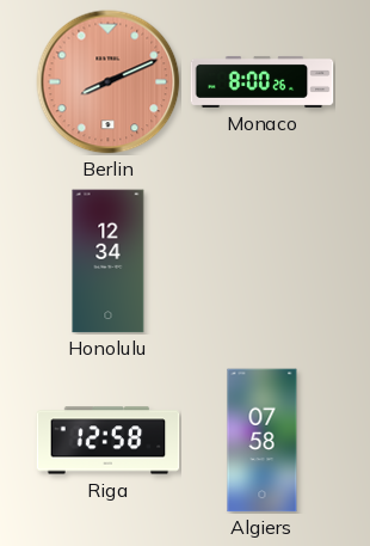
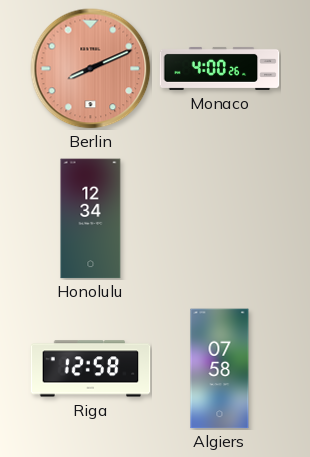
Monaco: 8:00 -> 4:00 (220, 68)
